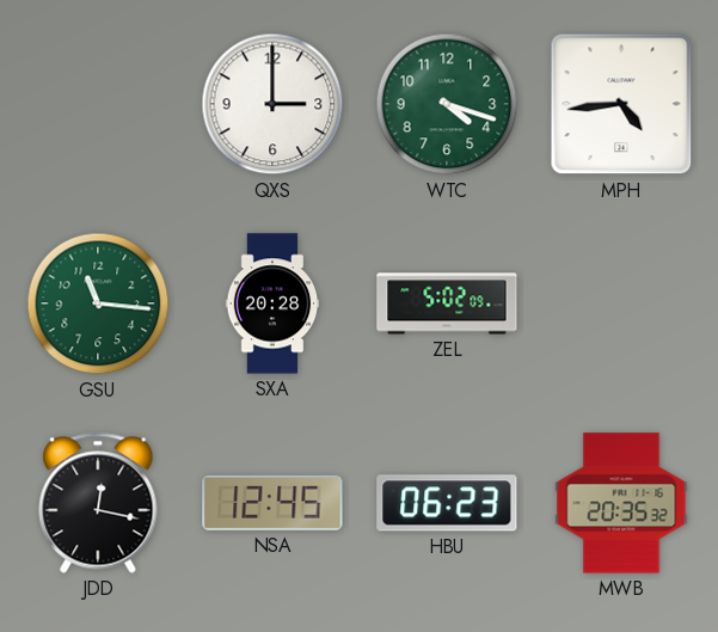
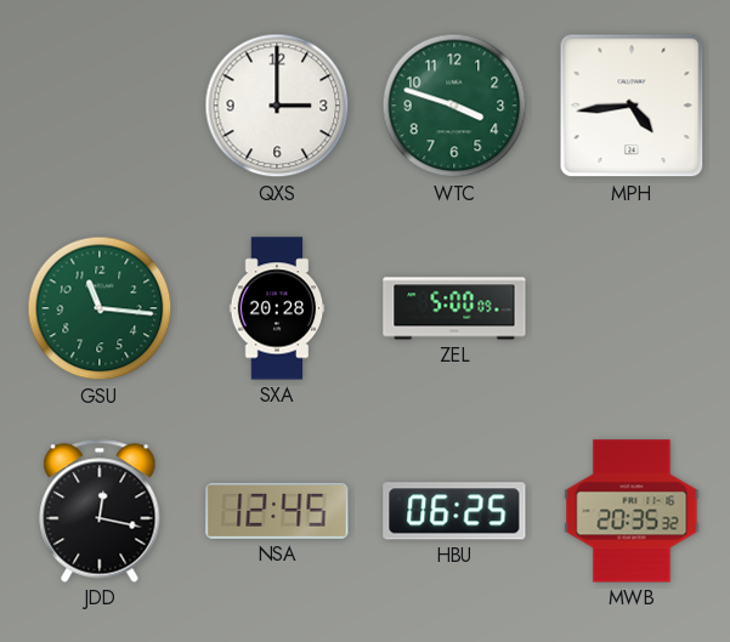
WTC: 4:18 -> 3:48 (454, 106)
ZEL: 5:02 -> 5:00 (454, 308)
HBU: 06:23 -> 06:25 (454, 511)
